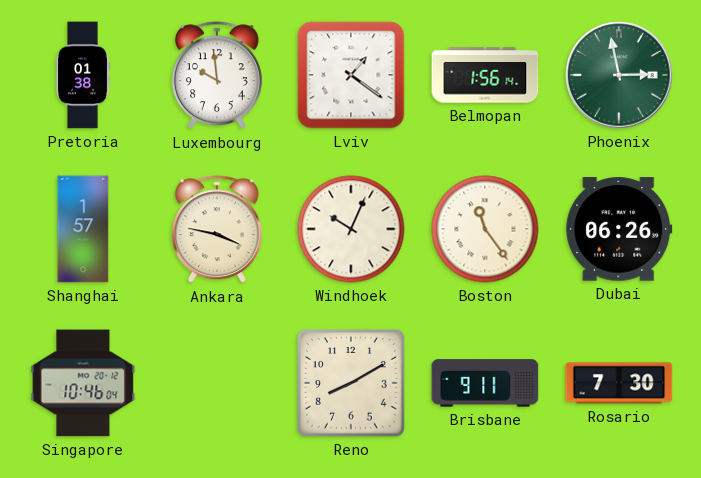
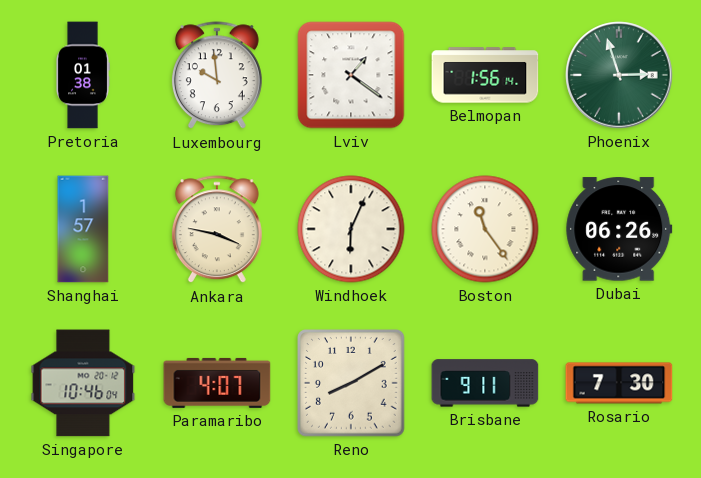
Phoenix: 2:58 -> 2:57 (619, 75)
Windhoek: 10:04 -> 6:04 (351, 229)
Paramaribo: none -> 4:07 (217, 383)
